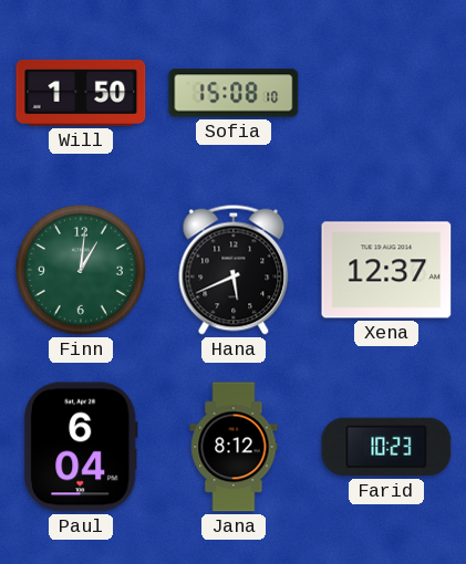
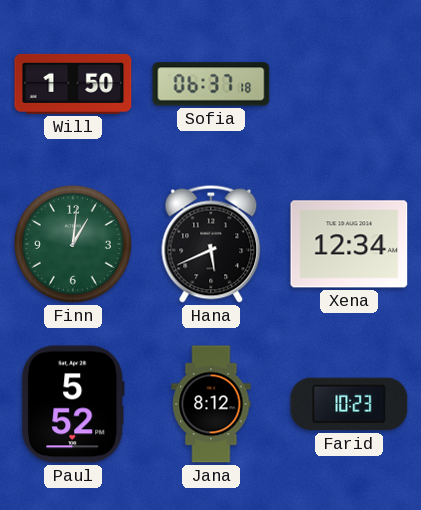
Sofia: 15:08 -> 06:37 (211, 84)
Xena: 12:37 -> 12:34 (349, 244)
Paul: 6:04 -> 5:52 (74, 404)
